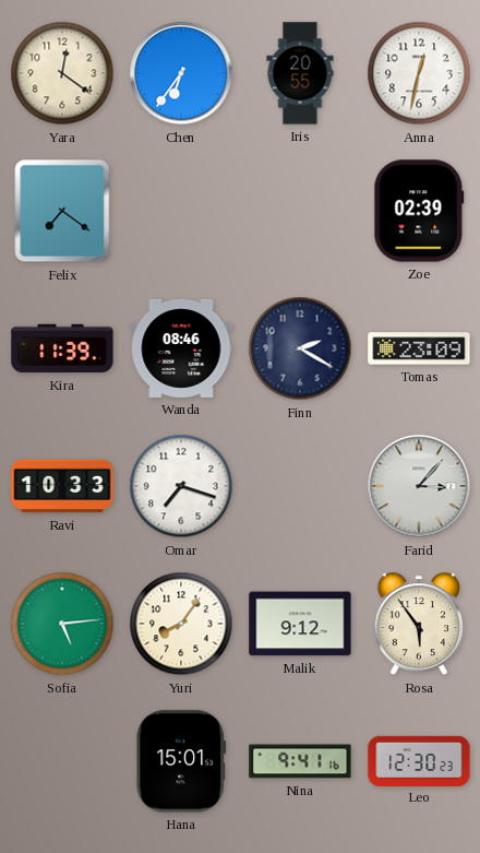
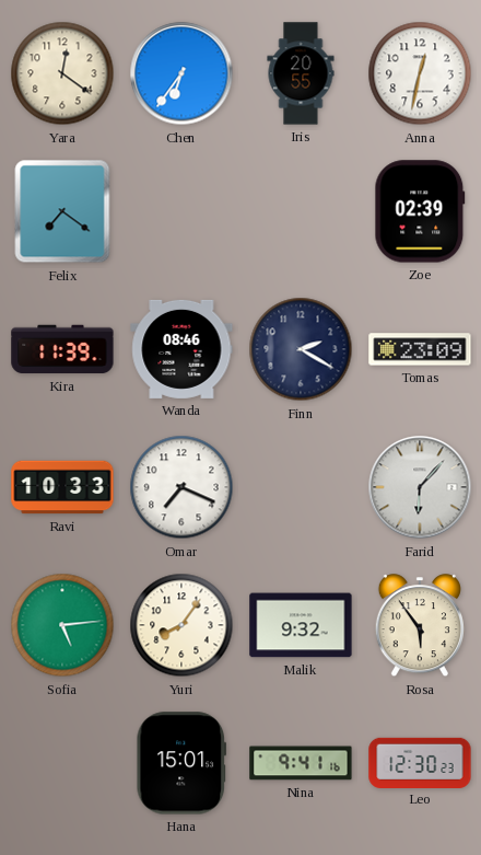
Omar: 7:18 -> 7:19 (181, 487)
Farid: 3:07 -> 6:07 (420, 487)
Malik: 9:12 -> 9:32 (301, 625)
